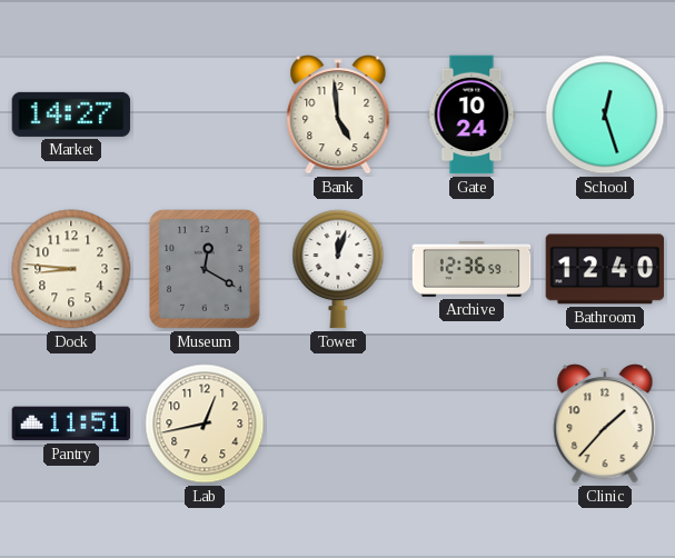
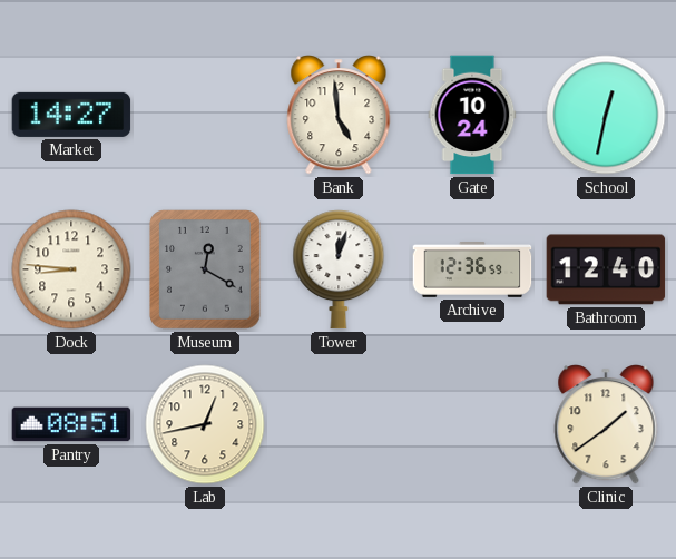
School: 12:27 -> 12:32 (606, 115)
Pantry: 11:51 -> 08:51 (71, 424)
Clinic: 1:37 -> 1:39 (606, 424)
